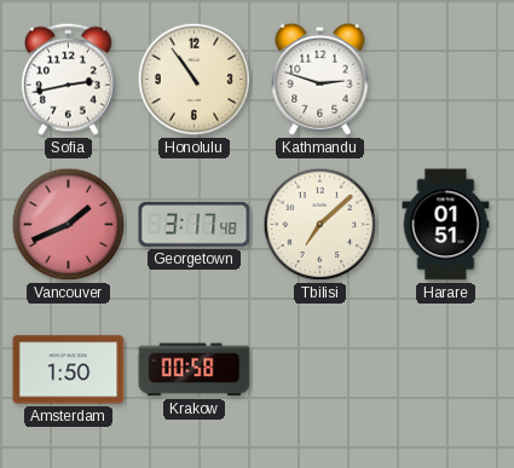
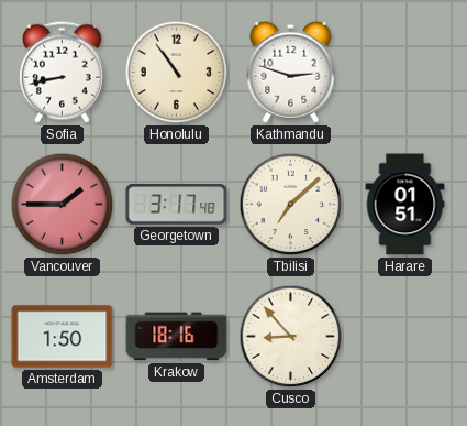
Sofia: 2:43 -> 8:43 (62, 72)
Vancouver: 1:41 -> 1:45 (63, 205)
Krakow: 00:58 -> 18:16 (177, 337)
Cusco: none -> 8:53 (291, 337)
